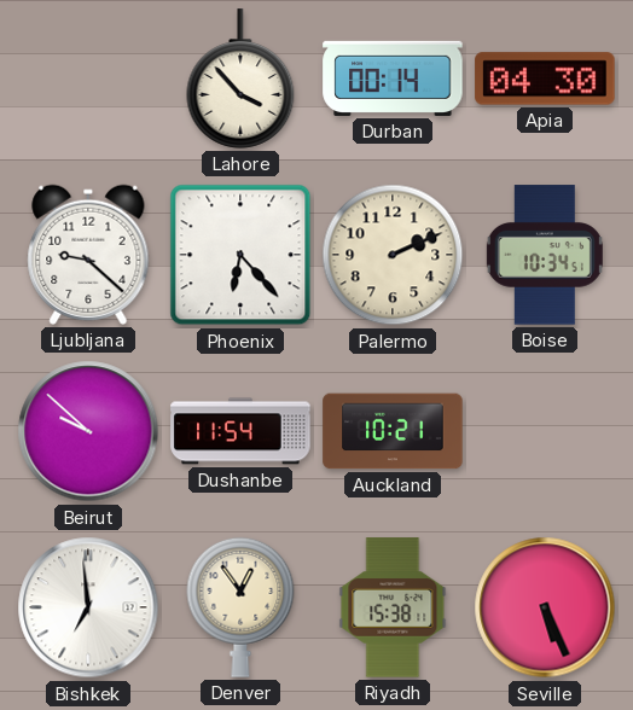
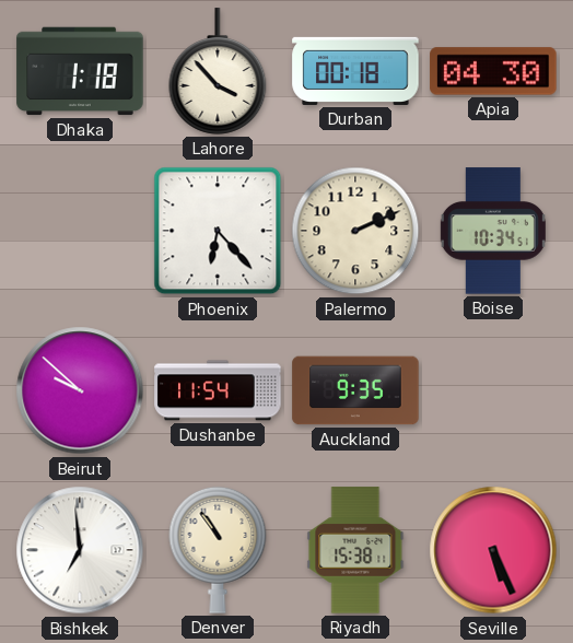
Dhaka: none -> 1:18 (80, 71)
Durban: 00:14 -> 00:18 (355, 71)
Ljubljana: 9:22 -> none (88, 255)
Auckland: 10:21 -> 9:35 (355, 390)
Denver: 12:54 -> 10:54 (218, 550)
